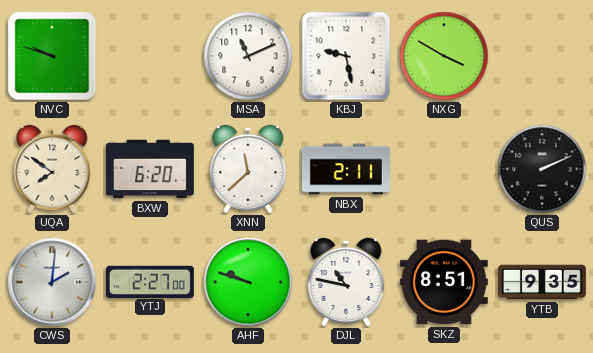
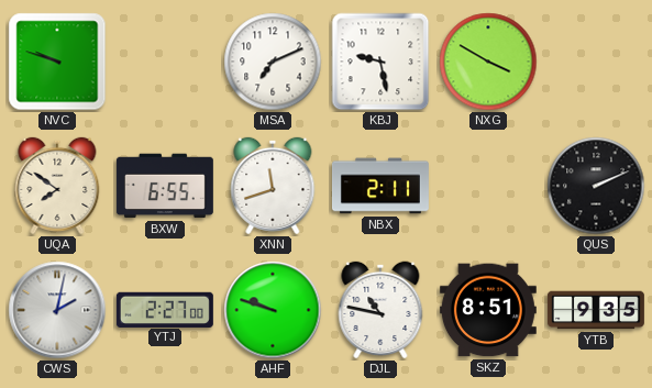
MSA: 11:11 -> 7:11 (273, 62)
BXW: 6:20 -> 6:55 (165, 186)
XNN: 11:38 -> 11:42 (273, 186)
CWS: 2:01 -> 2:02 (57, 310)
